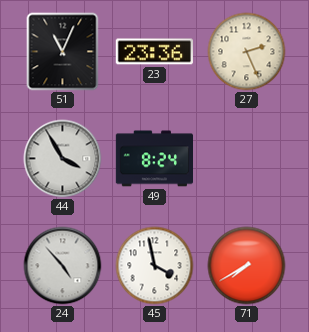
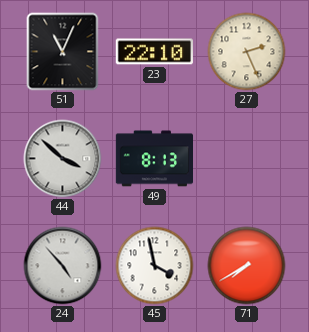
23: 23:36 -> 22:10 (154, 52)
44: 3:55 -> 3:52 (63, 159)
49: 8:24 -> 8:13 (154, 159)
